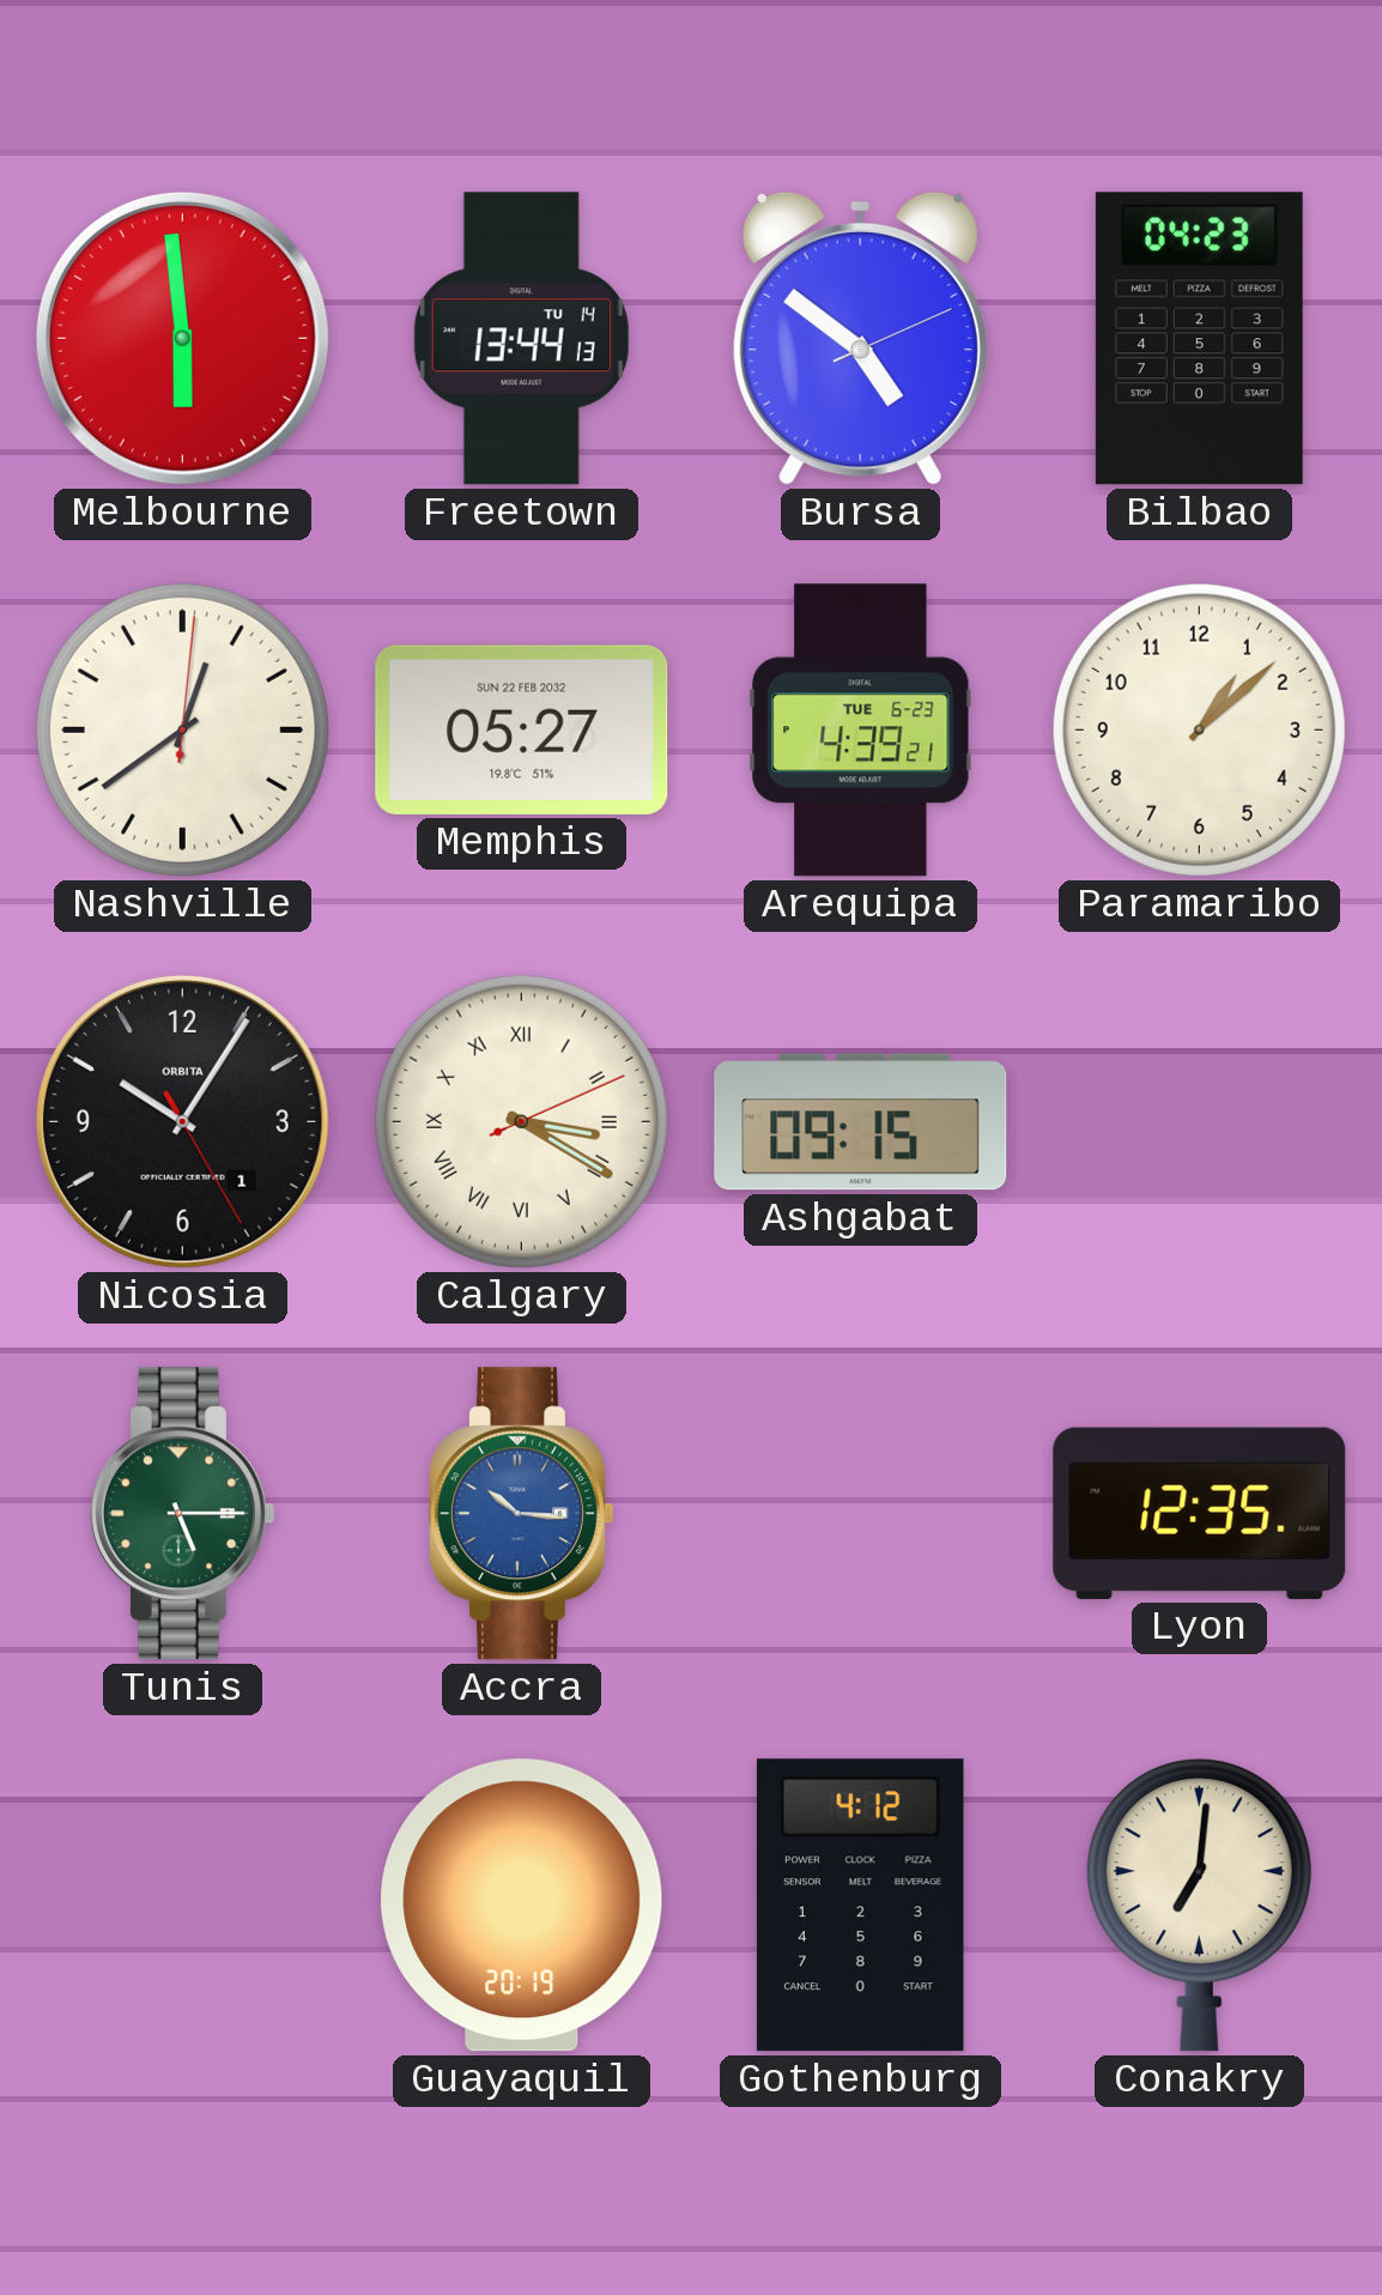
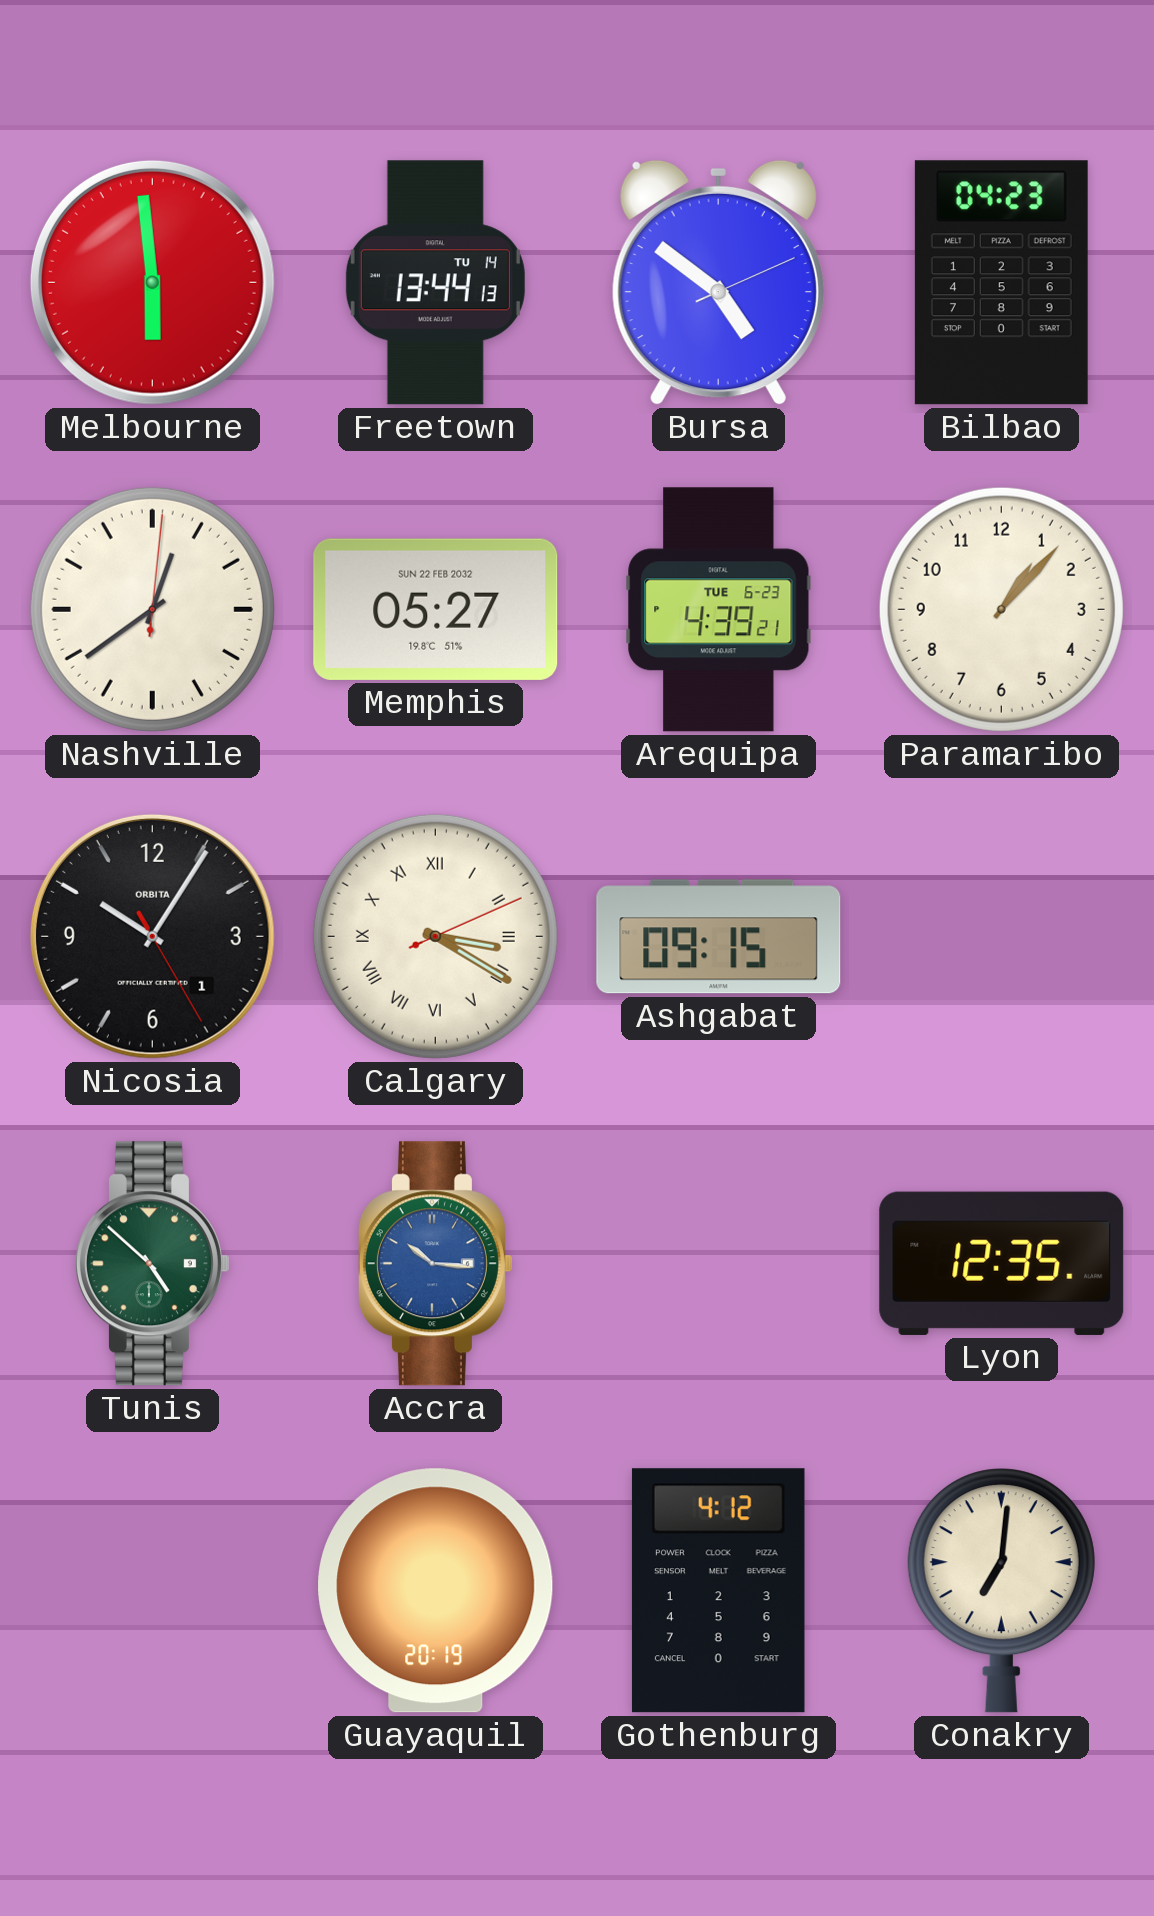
Paramaribo: 1:08 -> 1:07 (1001, 609)
Tunis: 5:15 -> 4:52 (152, 1264)
